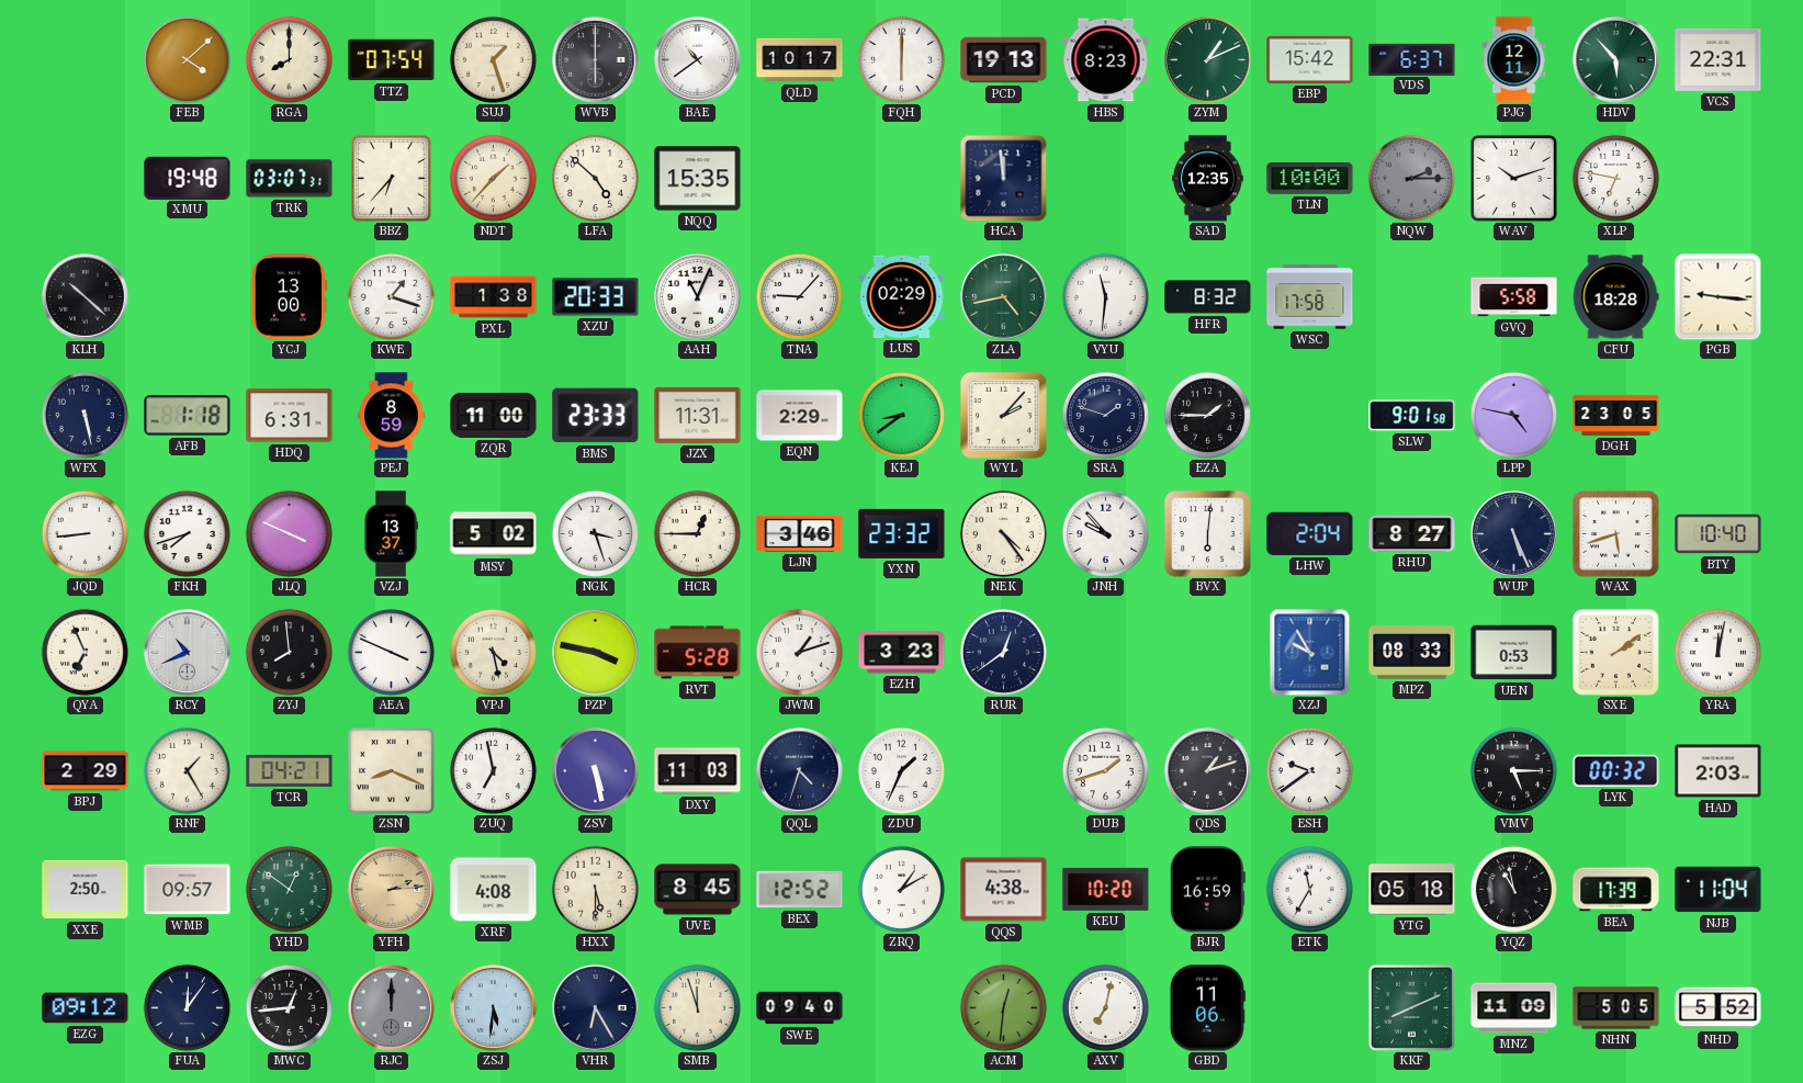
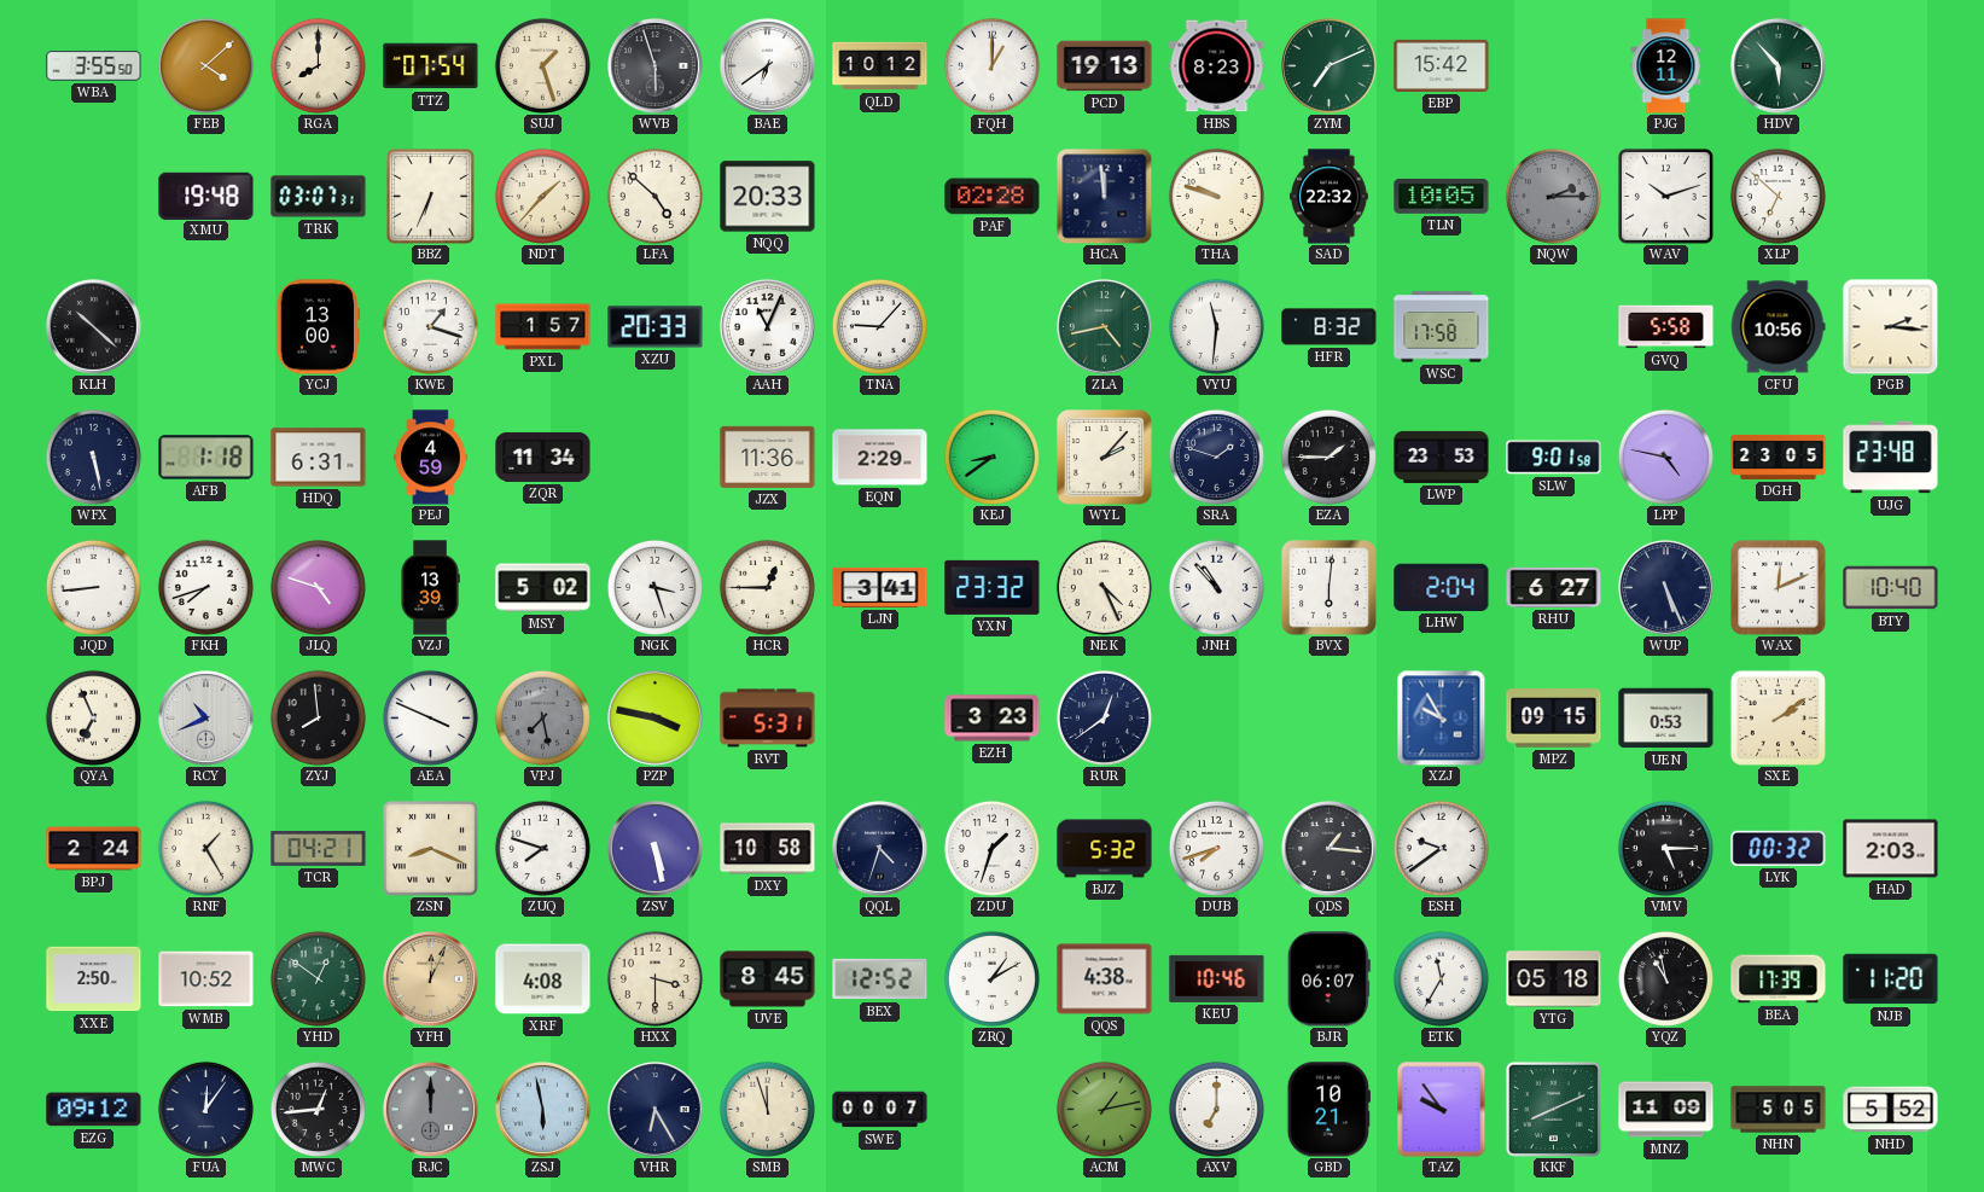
WBA: none -> 3:55 (94, 66)
WVB: 6:00 -> 5:57 (656, 66)
BAE: 10:39 -> 6:39 (768, 66)
QLD: 10:17 -> 10:12 (880, 66)
FQH: 6:00 -> 1:00 (991, 65)
ZYM: 1:11 -> 7:11 (1330, 66)
VDS: 6:37 -> none (1412, 59)
VCS: 22:31 -> none (1719, 59)
BBZ: 6:37 -> 6:34 (431, 197)
NQQ: 15:35 -> 20:33 (768, 197)
PAF: none -> 02:28 (993, 197)
THA: none -> 9:48 (1216, 196)
SAD: 12:35 -> 22:32 (1328, 197)
TLN: 10:00 -> 10:05 (1442, 197)
XLP: 6:47 -> 6:52 (1778, 196)
PXL: 1:38 -> 1:57 (543, 327)
LUS: 02:29 -> none (902, 296)
CFU: 18:28 -> 10:56 (1778, 327)
PGB: 9:16 -> 2:16 (1890, 326)
PEJ: 8:59 -> 4:59 (431, 458)
ZQR: 11:00 -> 11:34 (543, 457)
BMS: 23:33 -> none (596, 416)
JZX: 11:31 -> 11:36 (768, 457)
LWP: none -> 23:53 (1442, 457)
UJG: none -> 23:48 (1891, 458)
JLQ: 3:49 -> 4:48 (318, 587)
VZJ: 13:37 -> 13:39 (430, 588)
LJN: 3:46 -> 3:41 (880, 587)
NEK: 4:24 -> 4:26 (1104, 587)
JNH: 9:53 -> 10:53 (1216, 587)
RHU: 8:27 -> 6:27 (1554, 587)
WAX: 5:42 -> 12:11 (1779, 588)
VPJ: 4:28 -> 7:28 (542, 717)
VPJ dial: cream -> grey (542, 717)
RVT: 5:28 -> 5:31 (768, 719)
JWM: 1:12 -> none (799, 652)
MPZ: 08:33 -> 09:15 (1554, 719)
YRA: 12:02 -> none (1717, 652)
BPJ: 2:29 -> 2:24 (94, 849)
ZUQ: 6:58 -> 7:48 (542, 848)
DXY: 11:03 -> 10:58 (768, 849)
ZDU: 1:34 -> 1:33 (991, 848)
BJZ: none -> 5:32 (1105, 849)
DUB: 1:42 -> 7:42 (1216, 848)
QDS: 1:12 -> 1:16 (1330, 849)
WMB: 09:57 -> 10:52 (206, 979)
YFH: 2:14 -> 12:04 (431, 979)
HXX: 5:30 -> 3:30 (654, 978)
KEU: 10:20 -> 10:46 (1217, 978)
BJR: 16:59 -> 06:07 (1328, 979)
NJB: 11:04 -> 11:20 (1891, 979)
ZSJ: 5:31 -> 5:58 (543, 1110)
SWE: 09:40 -> 00:07 (880, 1110)
ACM: 12:31 -> 1:13 (1104, 1109)
AXV: 7:02 -> 7:00 (1216, 1109)
GBD: 11:06 -> 10:21 (1328, 1110)
TAZ: none -> 9:54 (1442, 1110)
